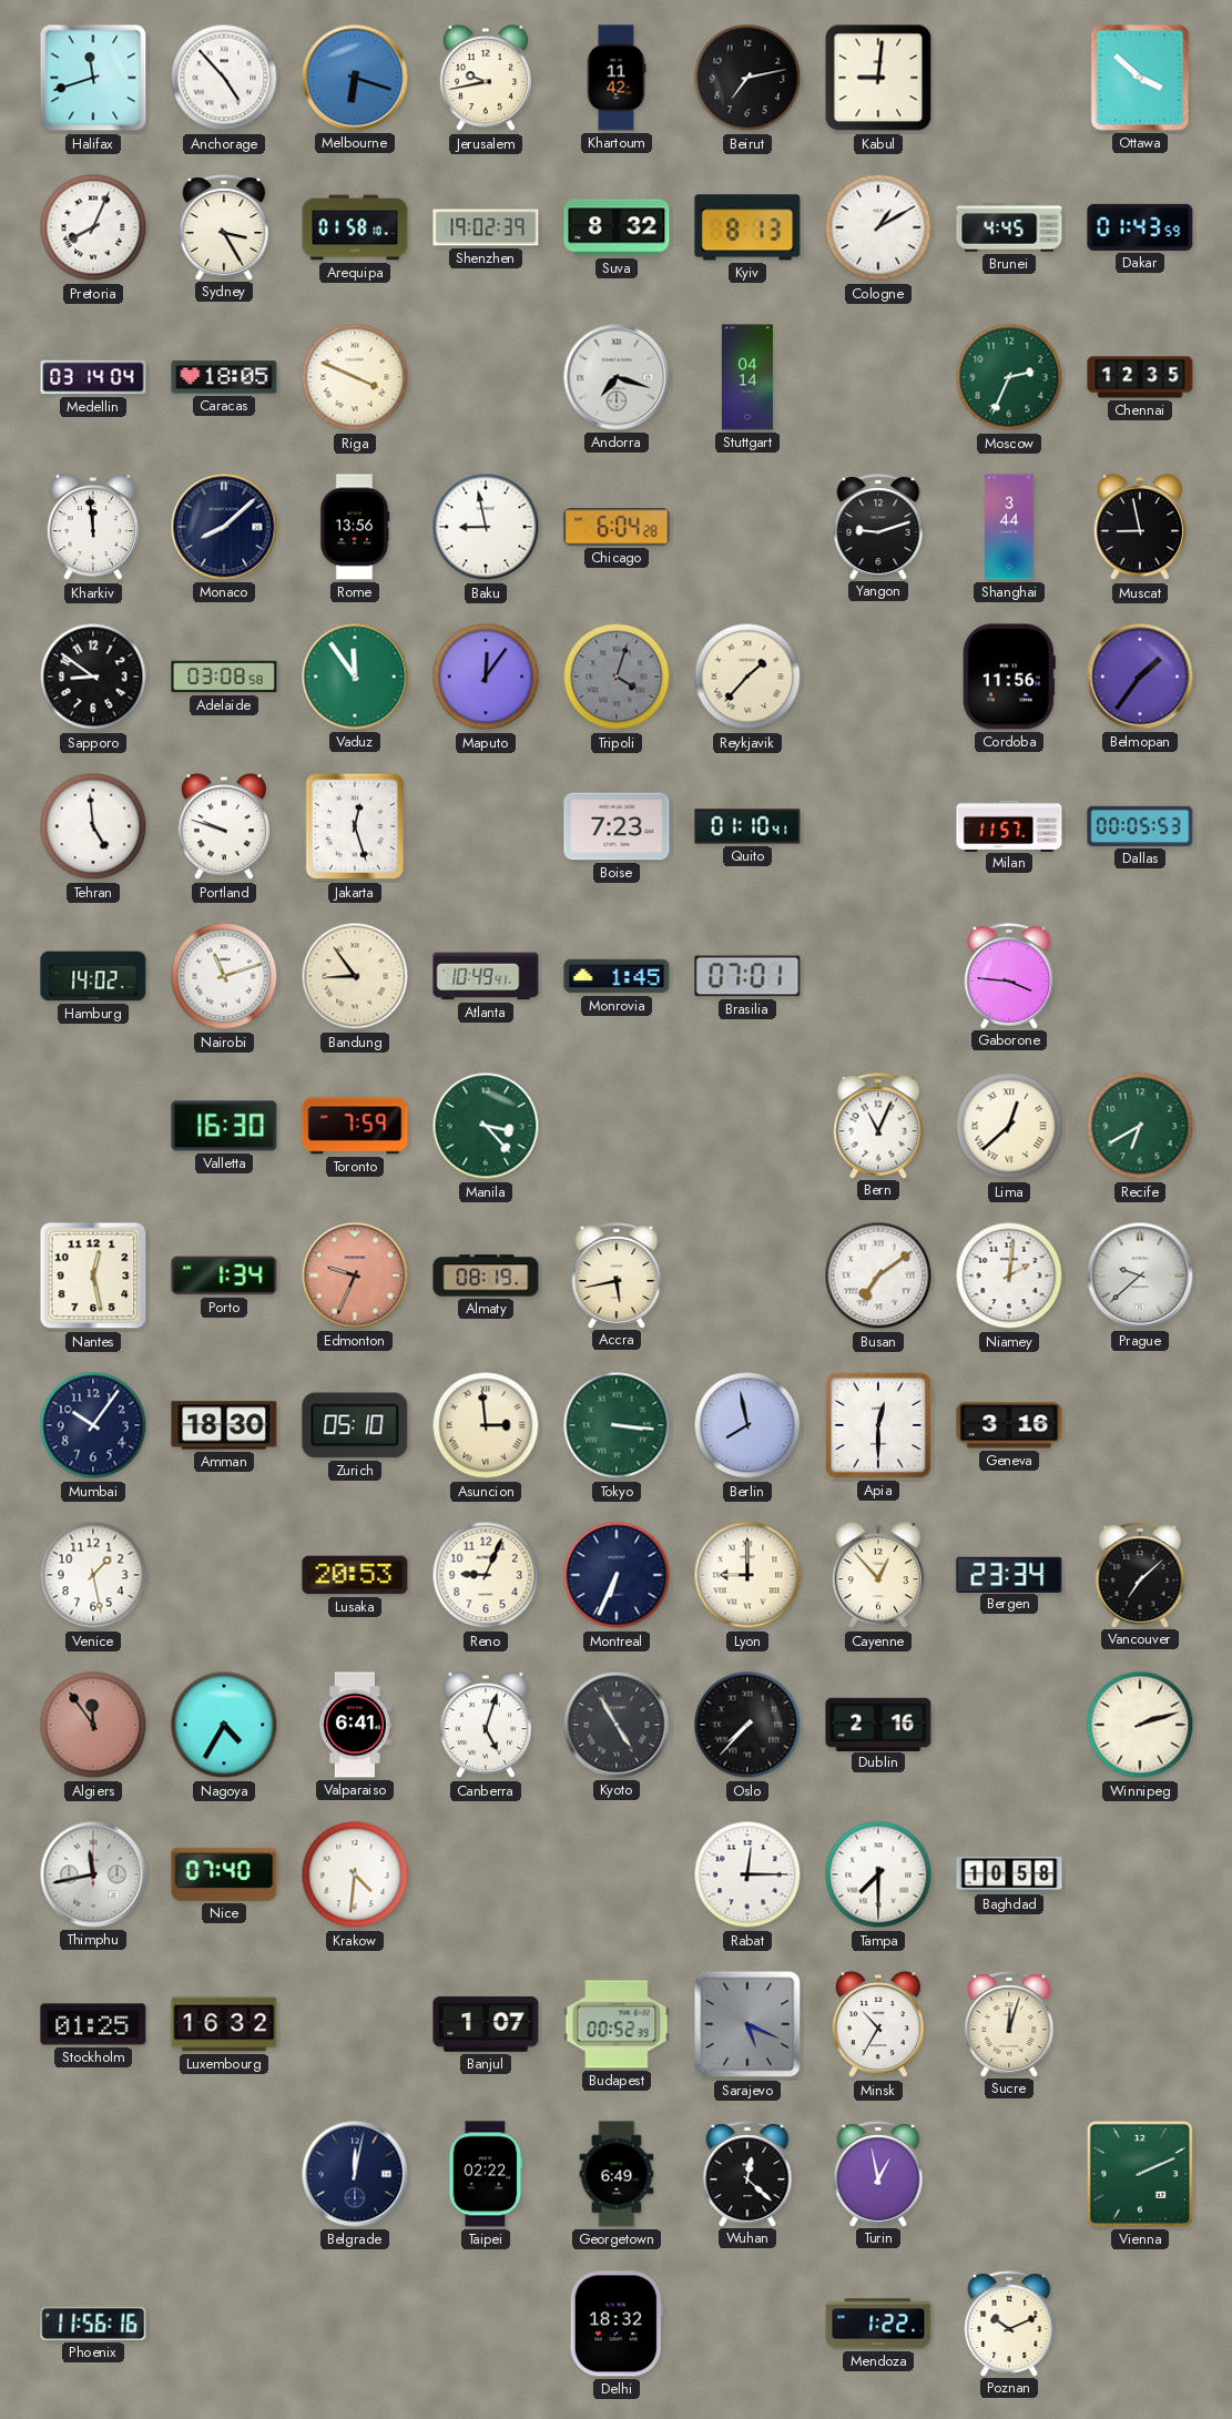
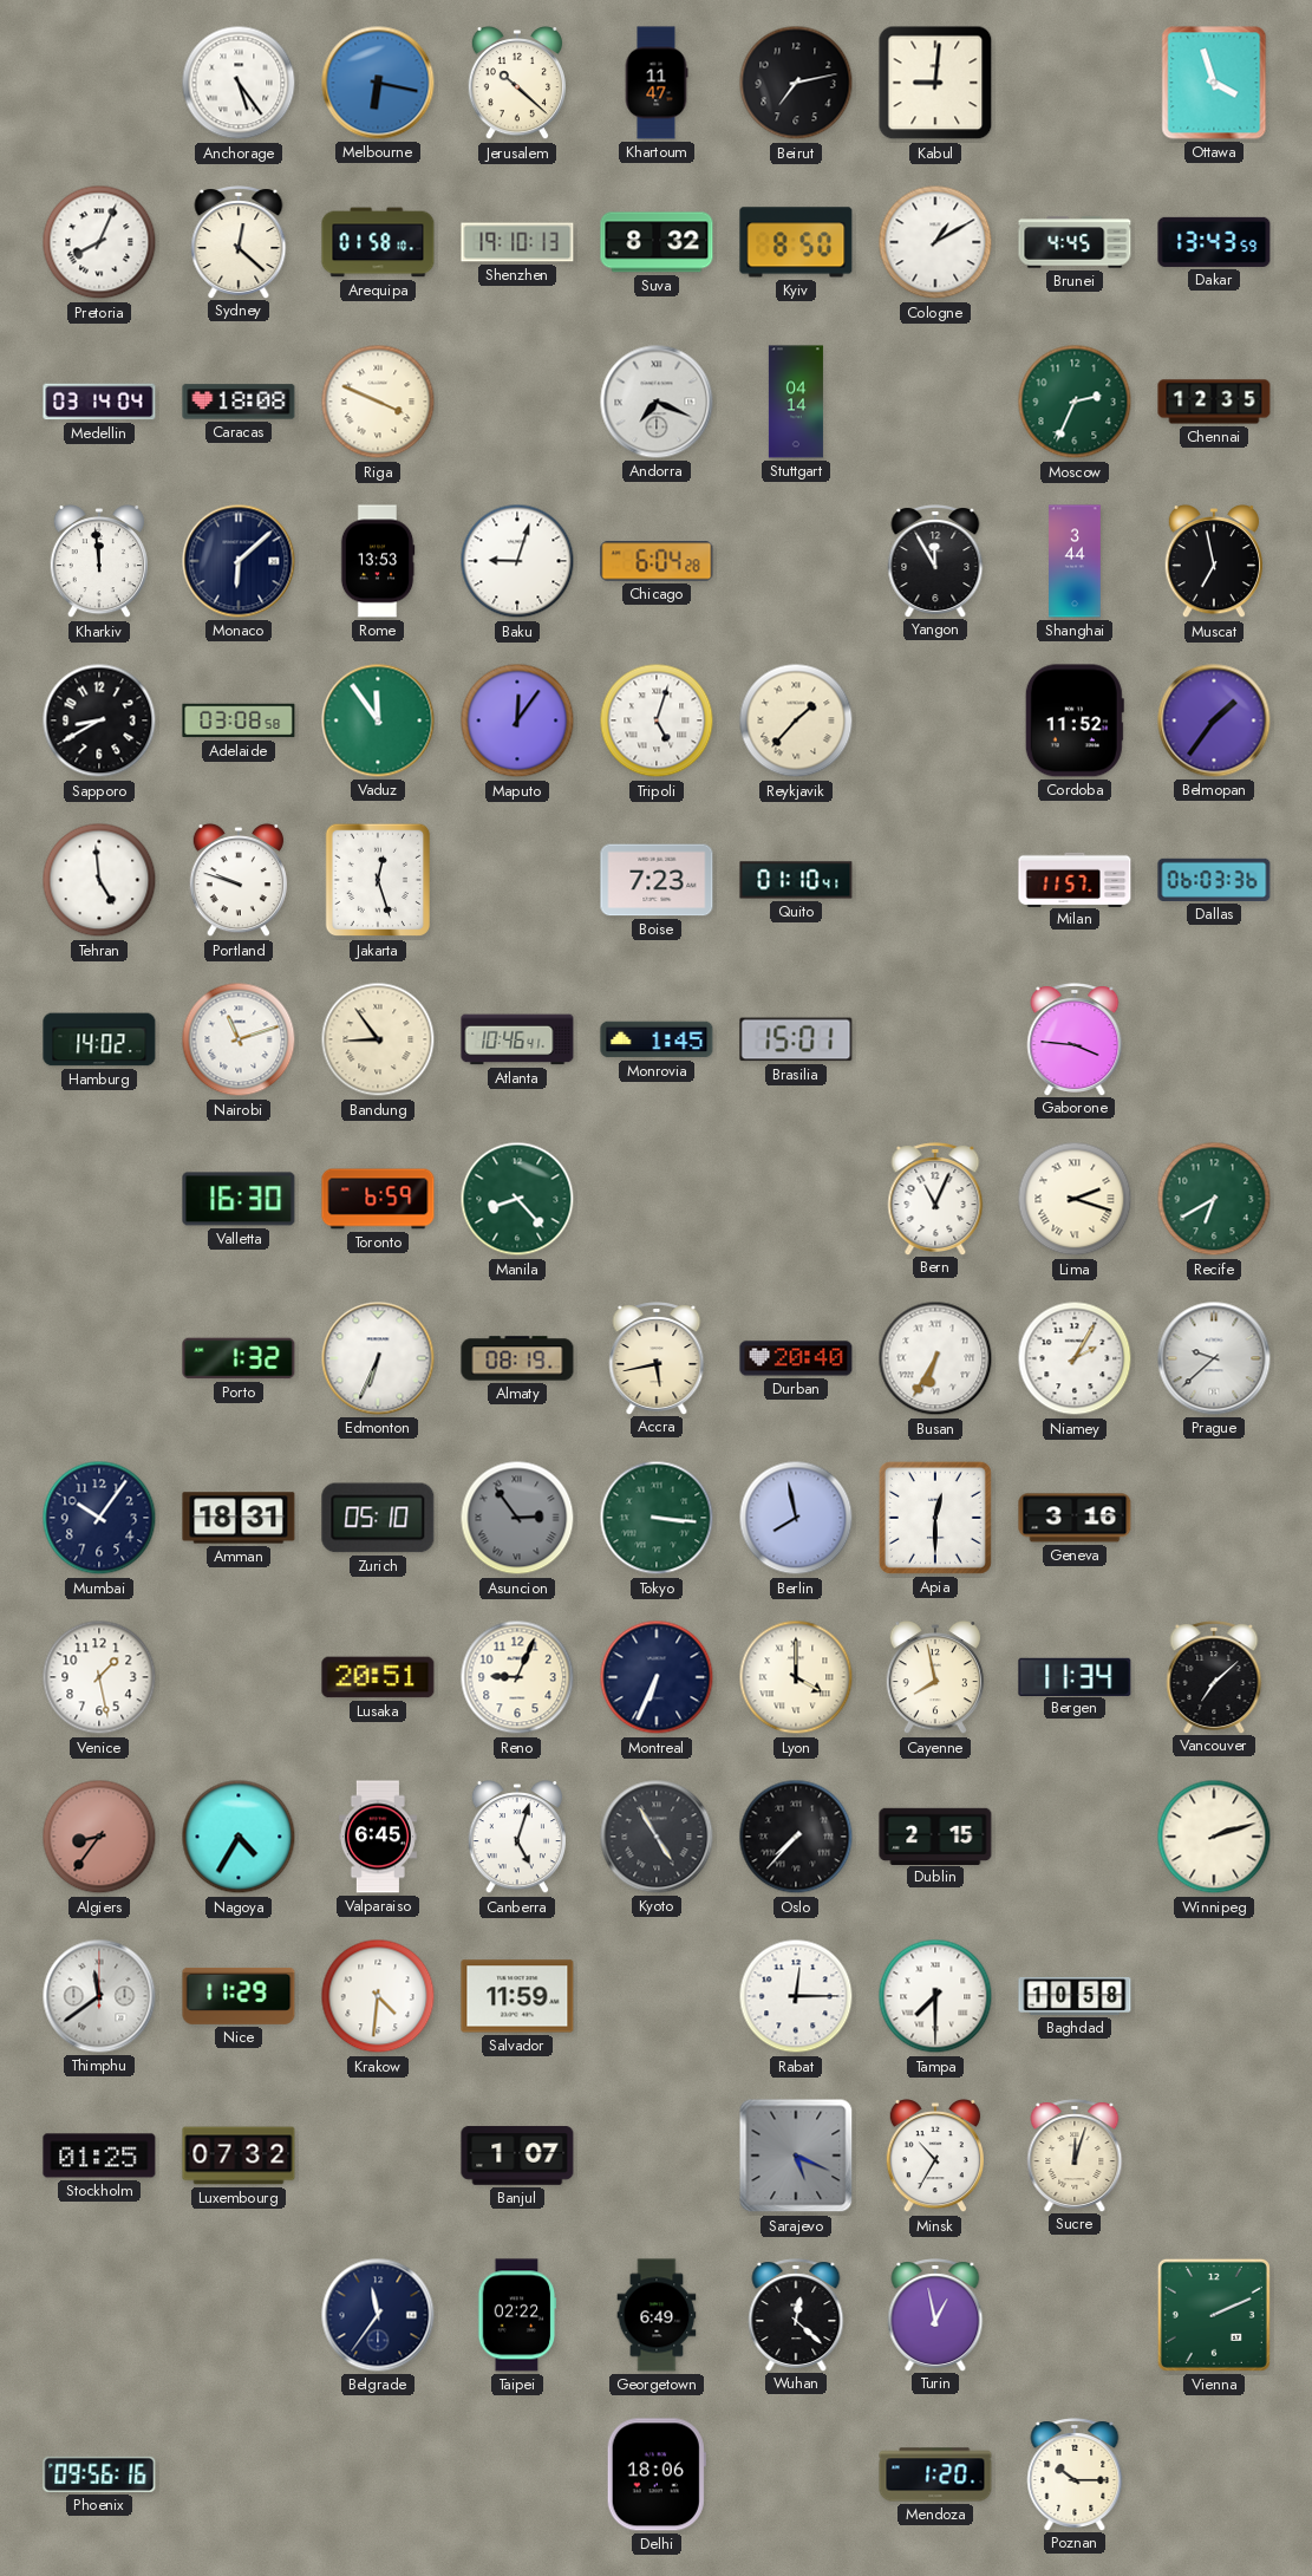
Halifax: 11:42 -> none (93, 78)
Anchorage: 4:53 -> 5:24 (239, 83)
Melbourne: 6:18 -> 6:17 (378, 83)
Jerusalem: 9:43 -> 10:22 (516, 84)
Khartoum: 11:42 -> 11:47 (657, 83)
Ottawa: 3:52 -> 3:57 (1214, 83)
Sydney: 3:25 -> 12:22 (239, 242)
Shenzhen: 19:02 -> 19:10 (517, 242)
Kyiv: 8:13 -> 8:50 (796, 242)
Dakar: 01:43 -> 13:43 (1214, 242)
Caracas: 18:05 -> 18:08 (239, 402)
Andorra: 7:18 -> 7:19 (657, 402)
Monaco: 8:08 -> 6:08 (239, 561)
Rome: 13:56 -> 13:53 (378, 561)
Baku: 8:58 -> 9:03 (517, 561)
Yangon: 9:12 -> 11:55 (935, 561)
Muscat: 8:58 -> 6:58 (1213, 562)
Sapporo: 8:51 -> 8:40 (99, 720)
Tripoli: 4:03 -> 5:03 (657, 720)
Tripoli dial: grey -> white (657, 720)
Cordoba: 11:56 -> 11:52 (1075, 720)
Dallas: 00:05 -> 06:03 (1214, 880)
Atlanta: 10:49 -> 10:46 (517, 1039)
Brasilia: 07:01 -> 15:01 (796, 1039)
Toronto: 7:59 -> 6:59 (378, 1199)
Manila: 3:23 -> 8:23 (517, 1199)
Lima: 12:38 -> 2:18 (1075, 1199)
Nantes: 12:28 -> none (93, 1275)
Porto: 1:34 -> 1:32 (239, 1358)
Edmonton: 9:34 -> 6:34 (378, 1358)
Edmonton dial: salmon -> white (378, 1358)
Durban: none -> 20:40 (796, 1358)
Busan: 7:09 -> 6:35 (935, 1358)
Niamey: 2:01 -> 2:05 (1075, 1358)
Amman: 18:30 -> 18:31 (239, 1518)
Asuncion: 2:59 -> 2:54 (517, 1518)
Asuncion dial: cream -> grey (517, 1518)
Lusaka: 20:53 -> 20:51 (378, 1677)
Lyon: 9:00 -> 4:00 (796, 1677)
Cayenne: 12:53 -> 7:58 (934, 1678)
Bergen: 23:34 -> 11:34 (1075, 1676)
Algiers: 11:54 -> 8:36 (99, 1837)
Valparaiso: 6:41 -> 6:45 (378, 1837)
Dublin: 2:16 -> 2:15 (935, 1835)
Thimphu: 11:43 -> 11:39 (99, 1996)
Nice: 07:40 -> 11:29 (239, 1996)
Salvador: none -> 11:59 (517, 1996)
Luxembourg: 16:32 -> 07:32 (239, 2156)
Budapest: 00:52 -> none (617, 2024)
Belgrade: 12:02 -> 11:36 (378, 2315)
Phoenix: 11:56 -> 09:56 (99, 2474)
Delhi: 18:32 -> 18:06 (657, 2474)
Mendoza: 1:22 -> 1:20 (935, 2474)
Poznan: 10:11 -> 10:15 (1075, 2474)
